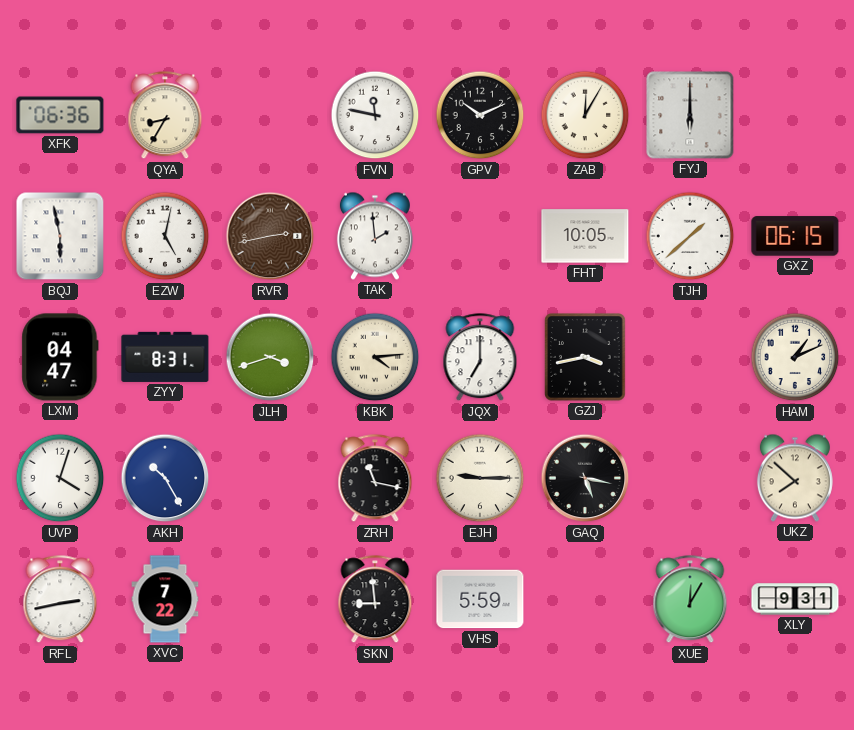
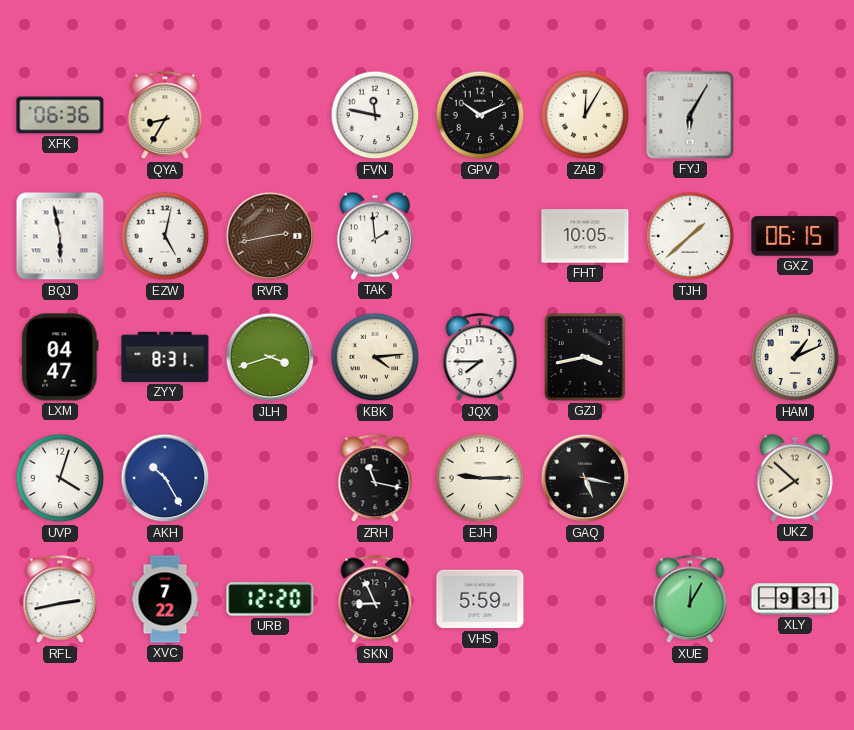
FYJ: 6:00 -> 6:05 (690, 115)
JQX: 7:00 -> 7:45 (480, 358)
URB: none -> 12:20 (270, 599)
SKN: 8:59 -> 8:56 (375, 600)
